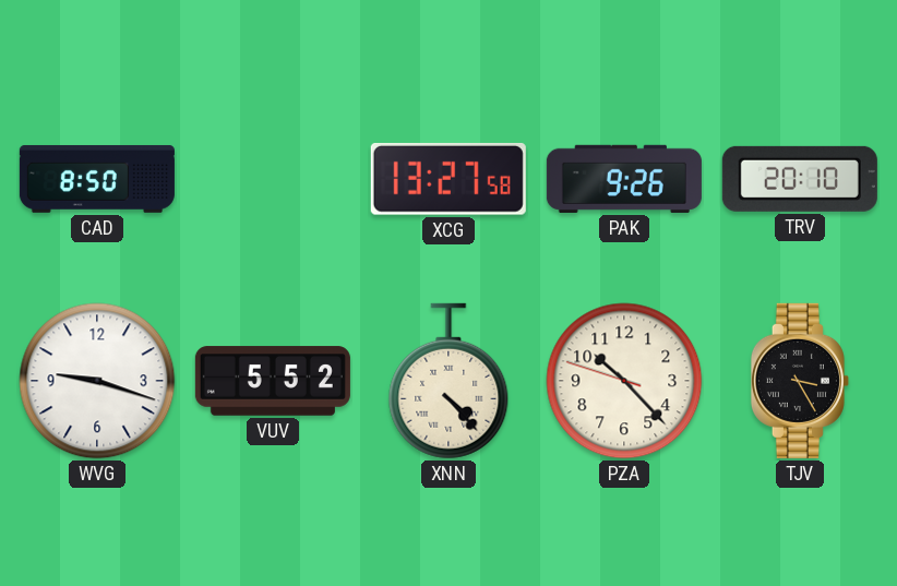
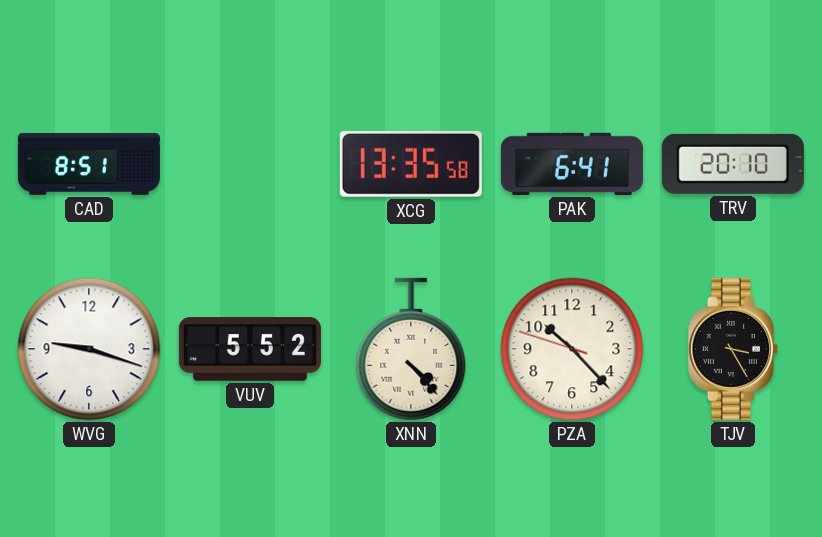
CAD: 8:50 -> 8:51 (89, 164)
XCG: 13:27 -> 13:35 (411, 164)
PAK: 9:26 -> 6:41 (572, 164)
